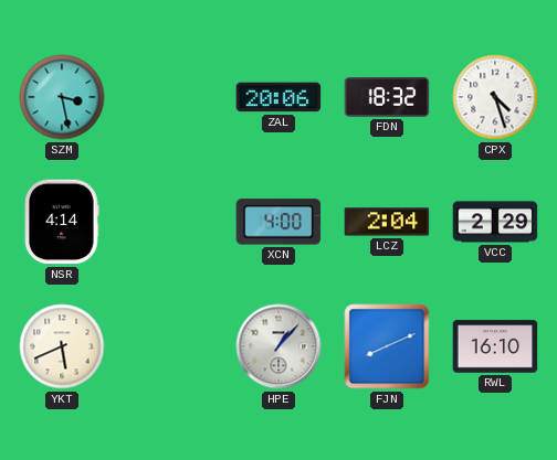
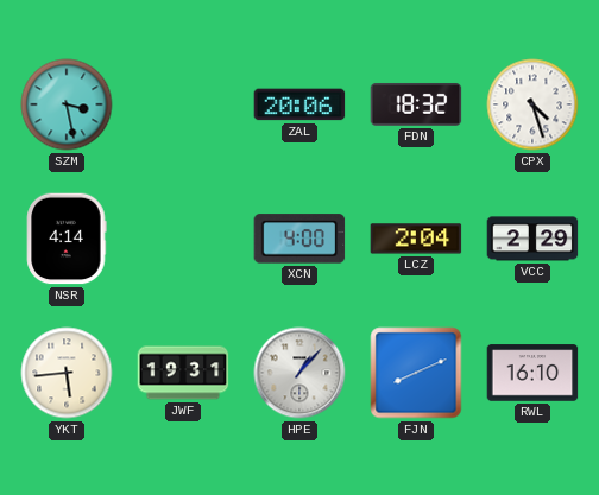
YKT: 5:41 -> 5:44 (67, 373)
JWF: none -> 19:31 (183, 373)
